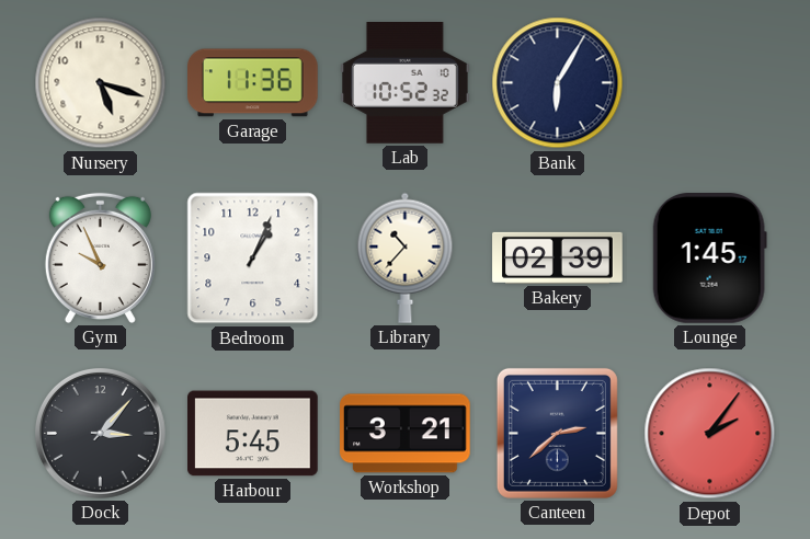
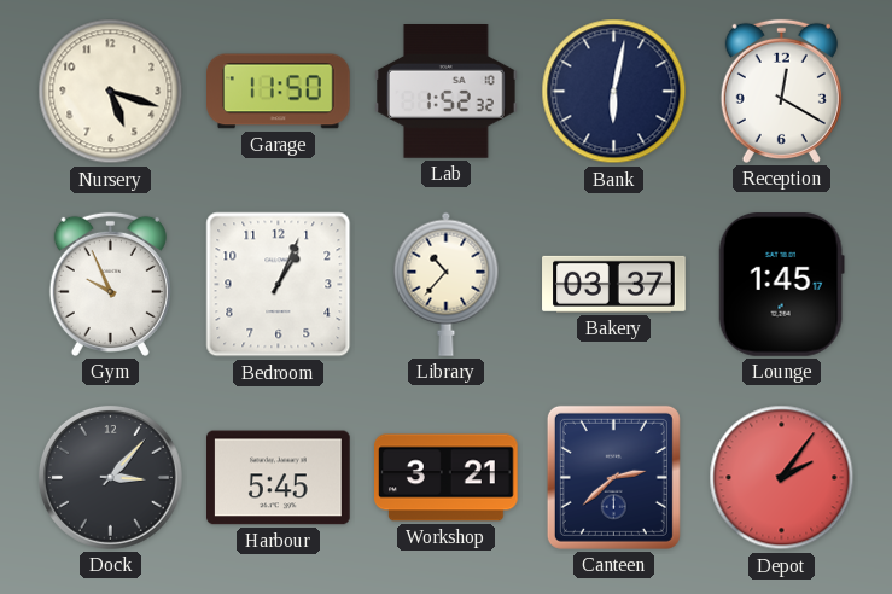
Garage: 11:36 -> 11:50 (279, 92)
Lab: 10:52 -> 1:52 (447, 92)
Bank: 6:05 -> 6:02 (614, 92)
Reception: none -> 12:20 (781, 91)
Bakery: 02:39 -> 03:37 (614, 284)
